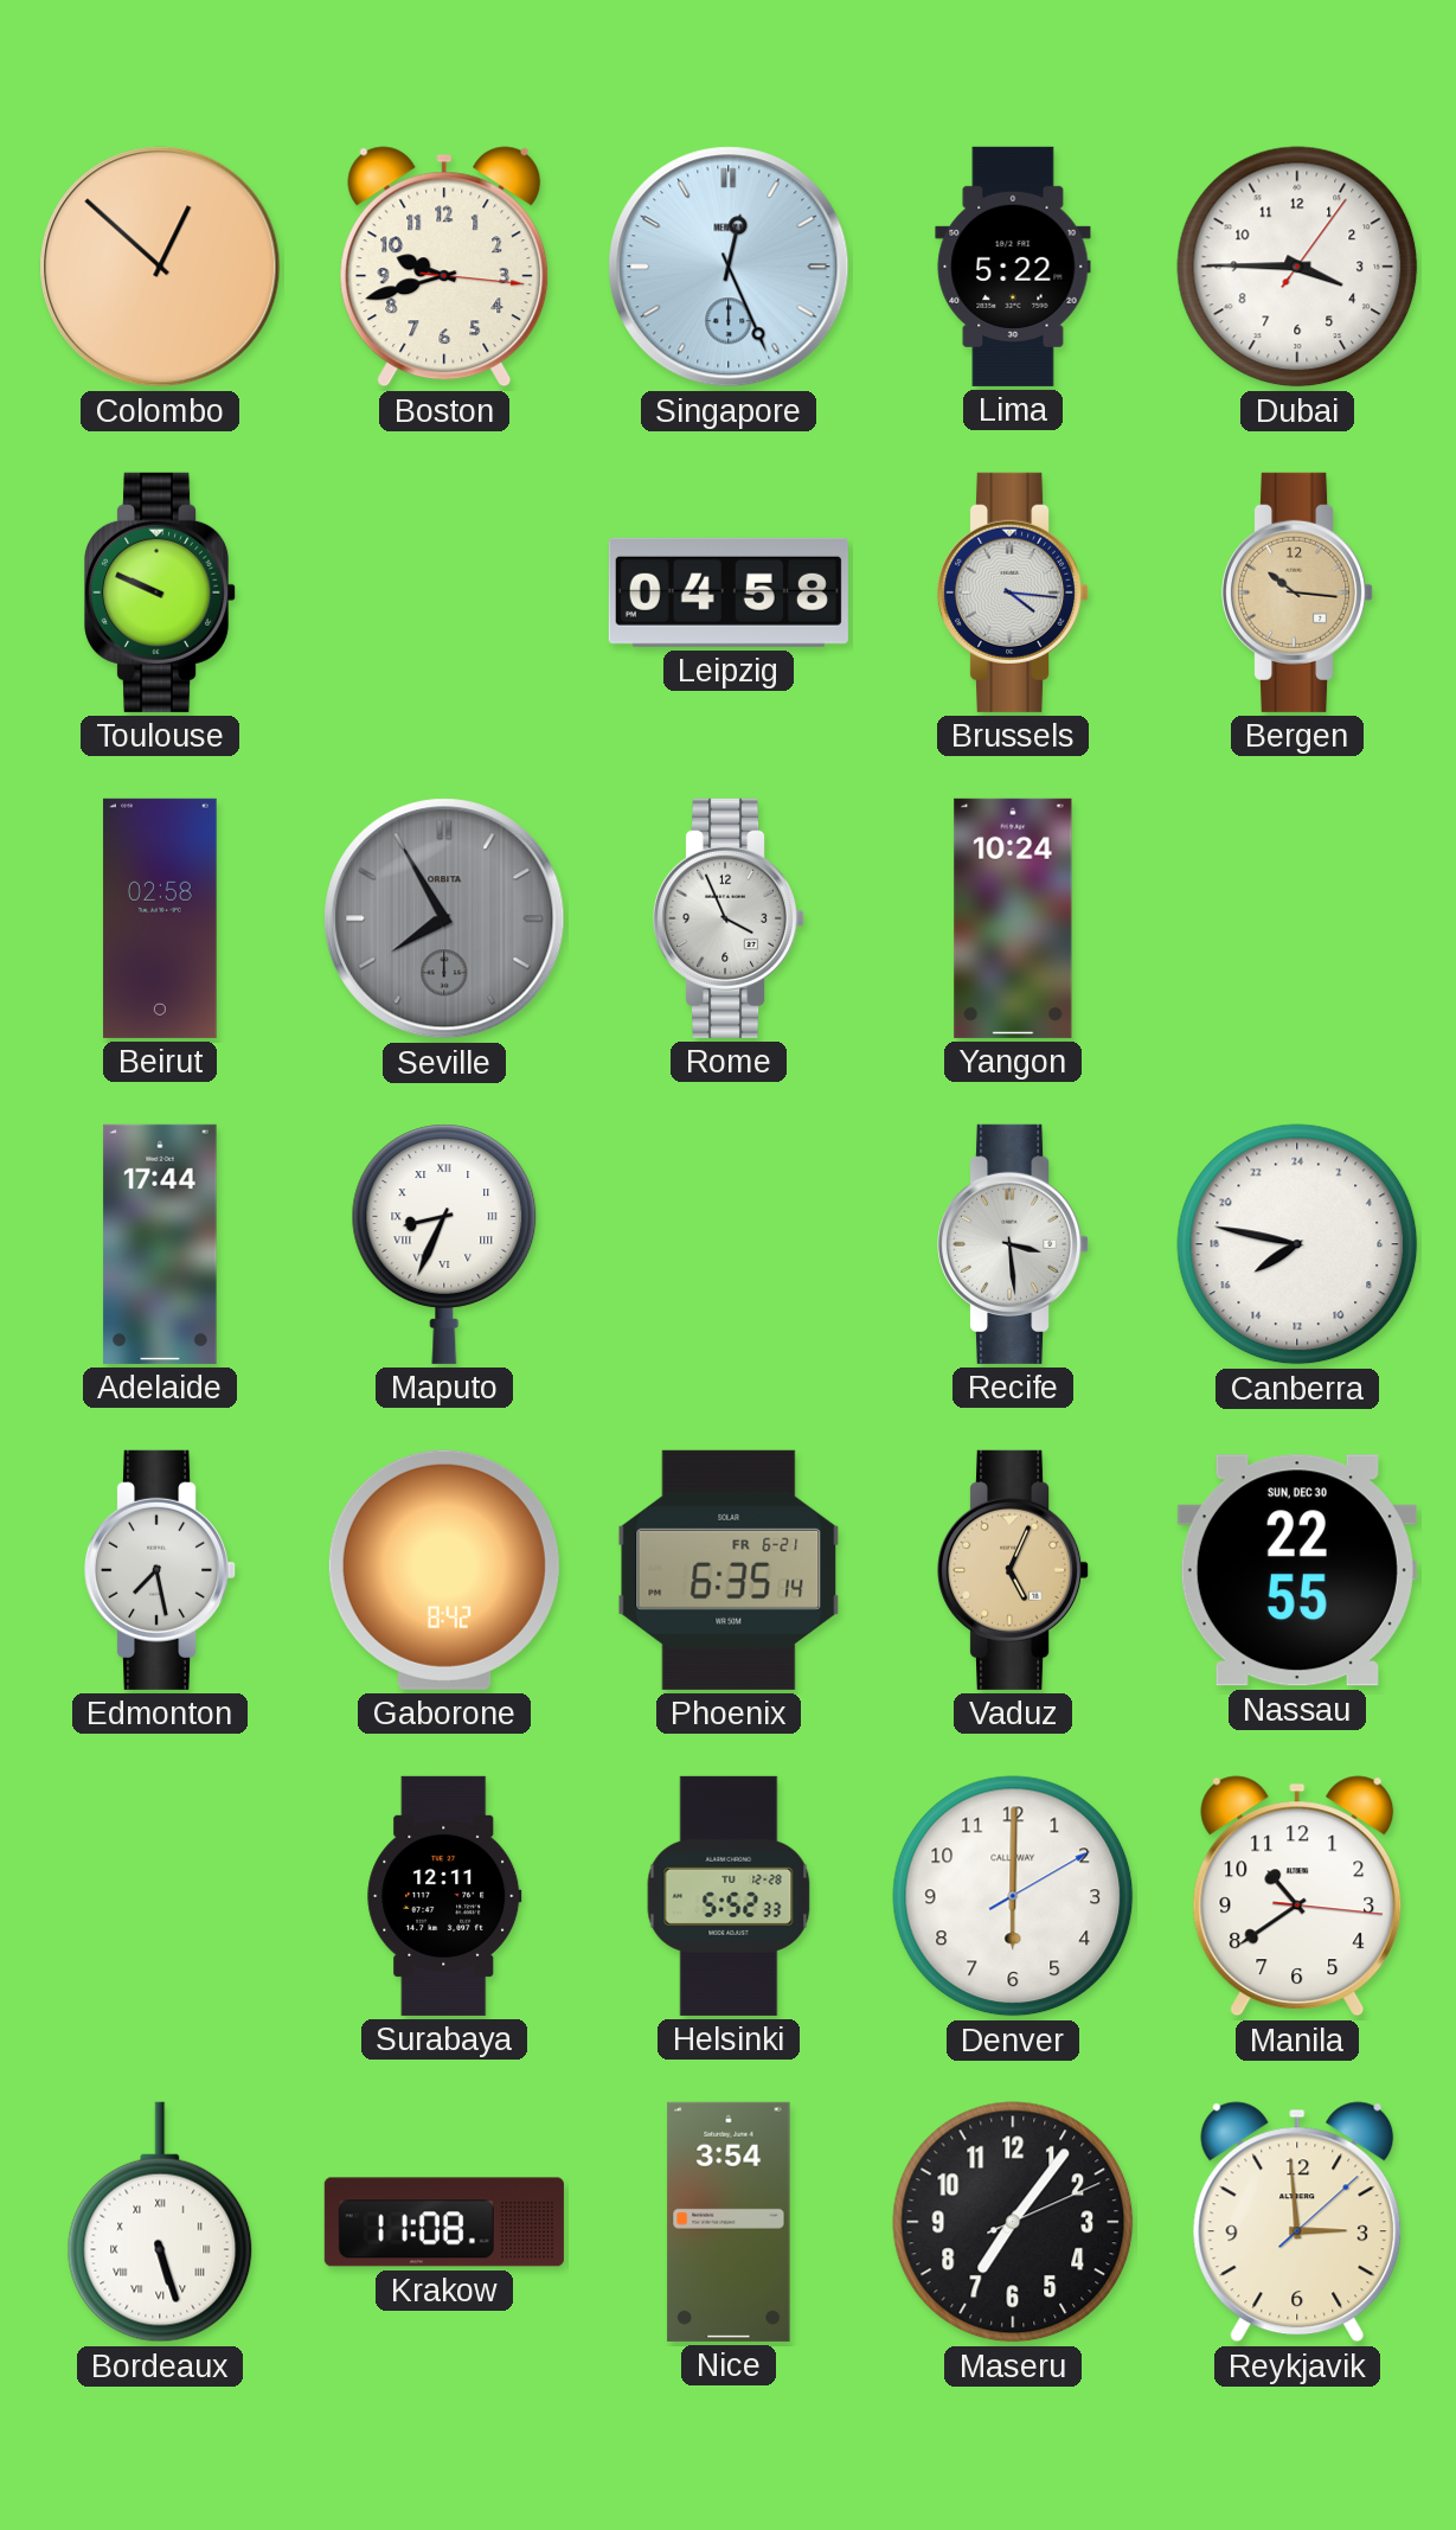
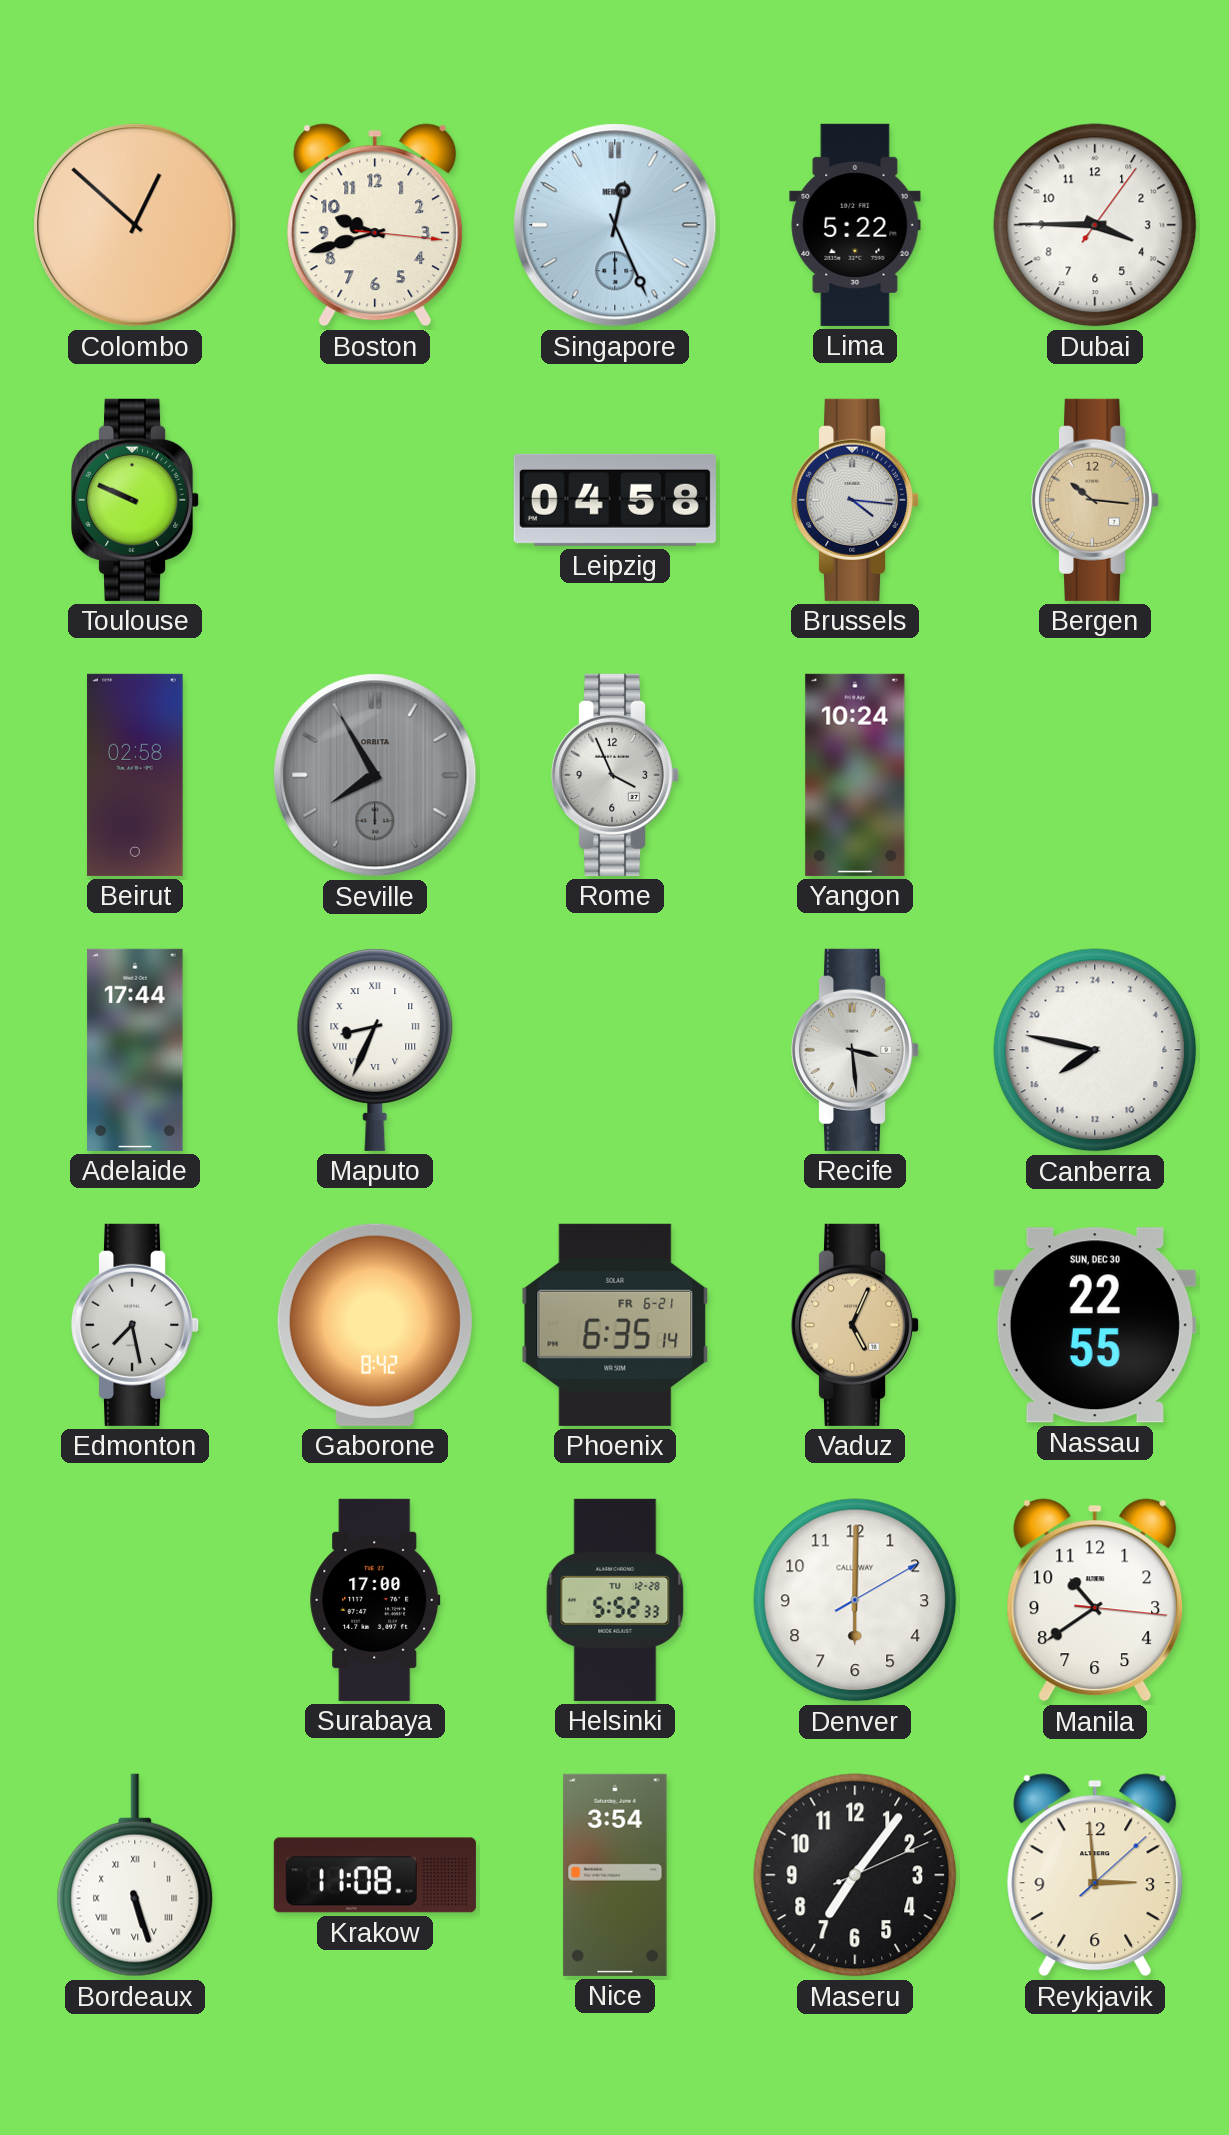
Surabaya: 12:11 -> 17:00 (375, 1600)
